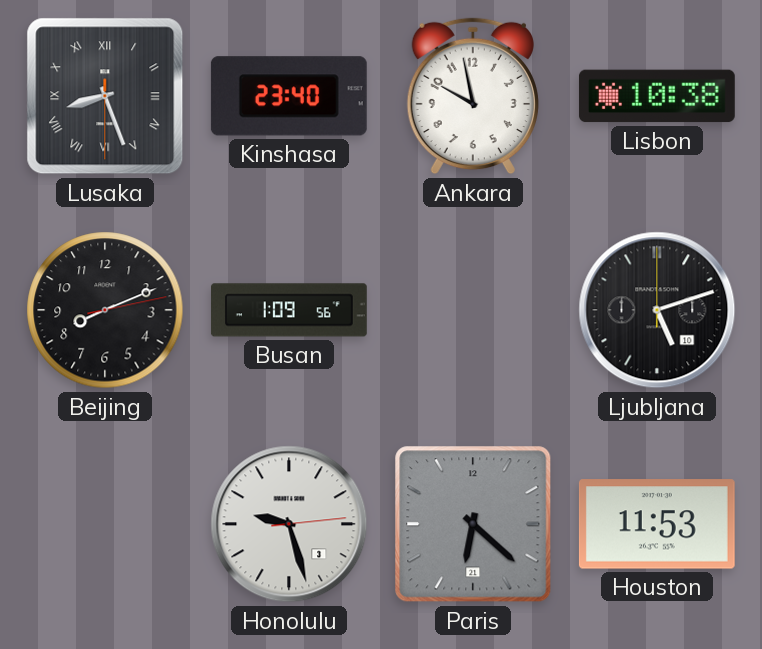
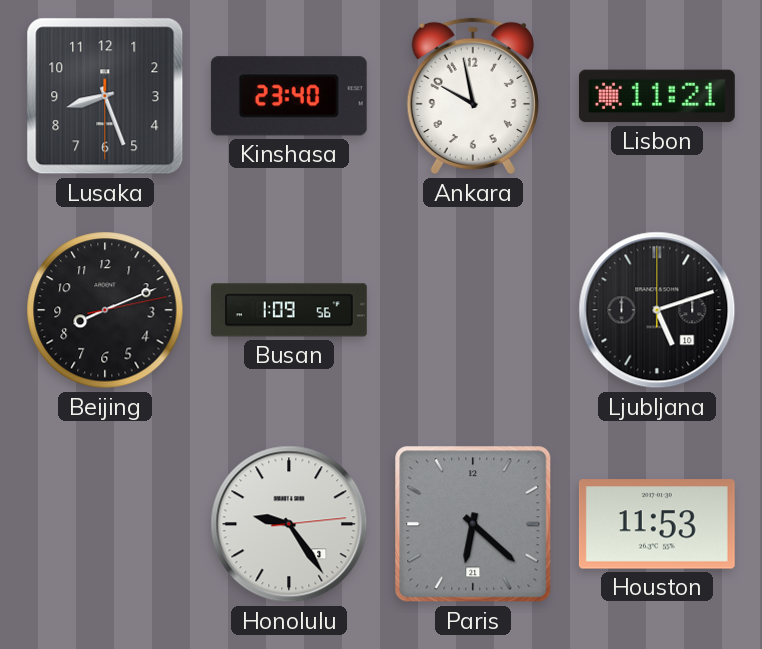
Lusaka numerals: Roman -> Arabic (105, 96)
Lisbon: 10:38 -> 11:21 (657, 96)
Honolulu: 9:27 -> 9:24 (289, 524)
